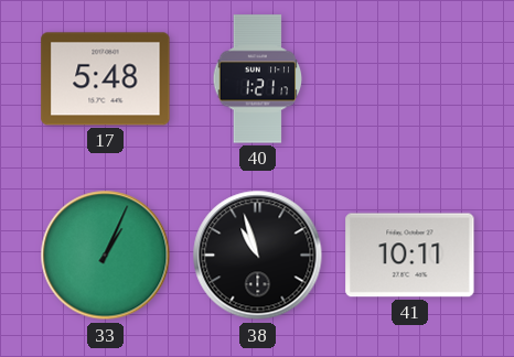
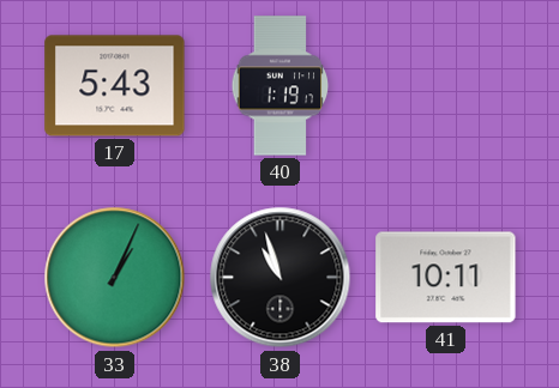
17: 5:48 -> 5:43 (115, 86)
40: 1:21 -> 1:19 (281, 86)
